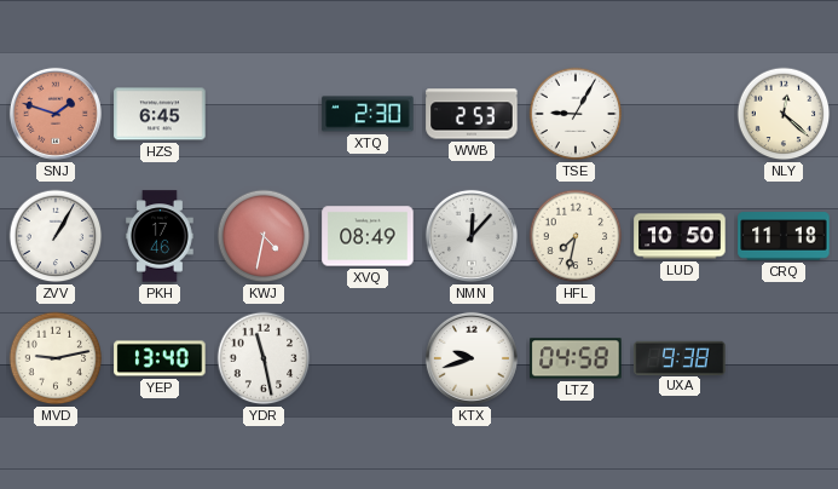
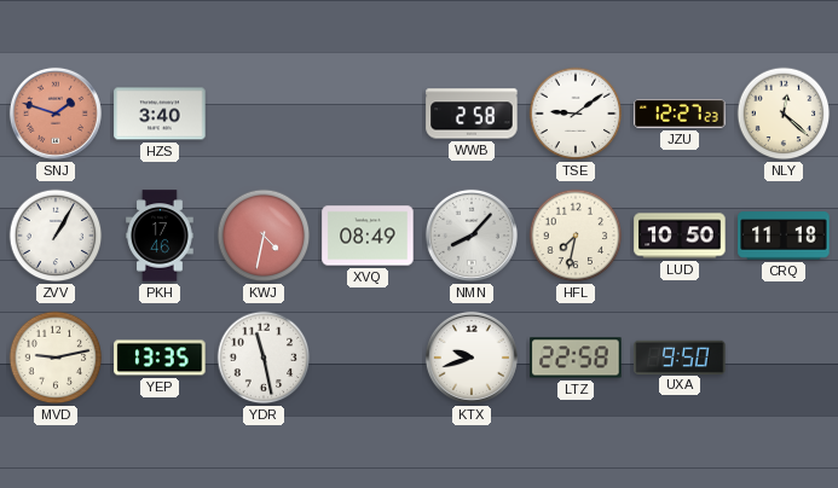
HZS: 6:45 -> 3:40 (160, 114)
XTQ: 2:30 -> none (368, 114)
WWB: 2:53 -> 2:58 (472, 114)
TSE: 9:05 -> 9:09 (576, 114)
JZU: none -> 12:27 (680, 115)
NMN: 12:07 -> 8:07 (472, 236)
YEP: 13:40 -> 13:35 (160, 358)
LTZ: 04:58 -> 22:58 (576, 358)
UXA: 9:38 -> 9:50 (680, 356)
